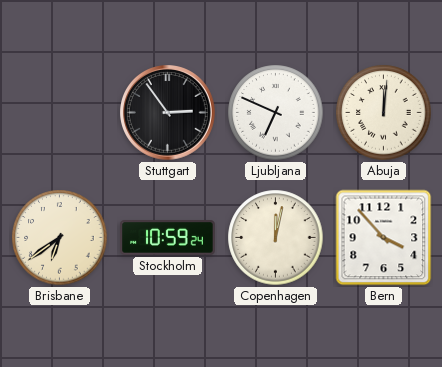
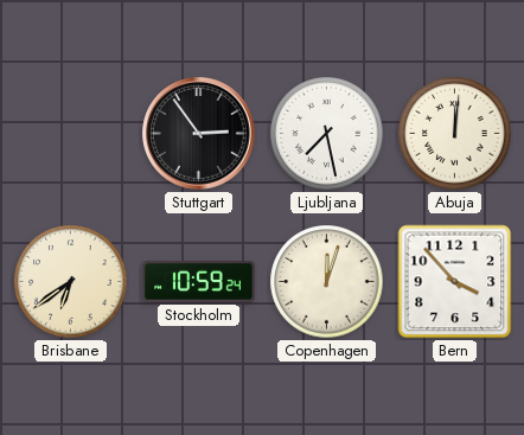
Ljubljana: 6:49 -> 7:28 (327, 134)
Copenhagen: 12:02 -> 12:03 (327, 282)
